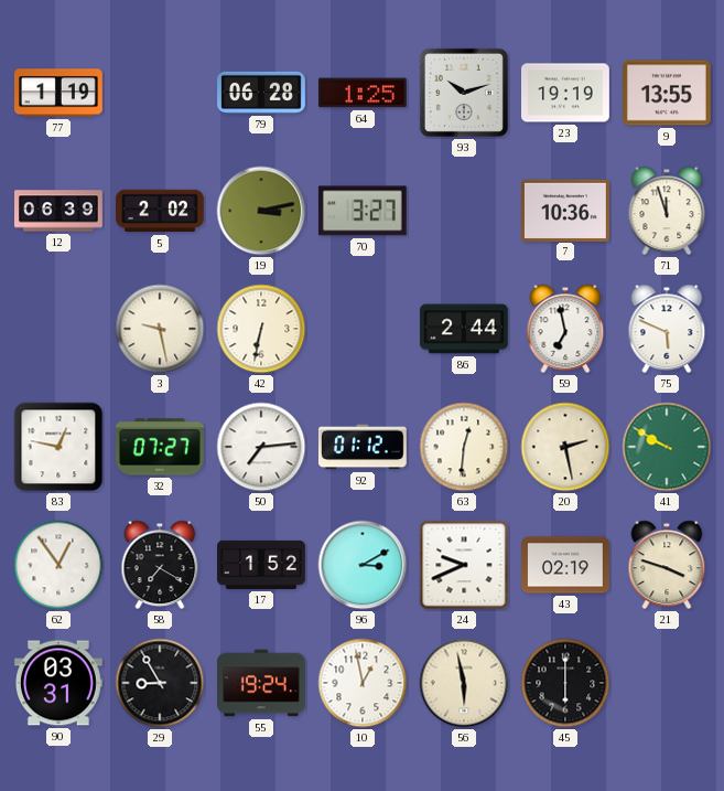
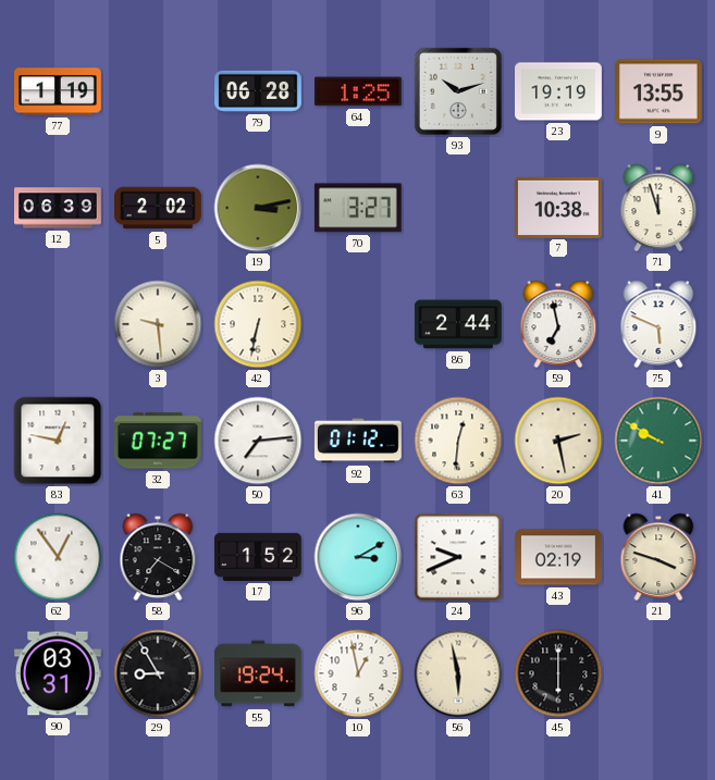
7: 10:36 -> 10:38 (558, 207)
3: 9:28 -> 9:29 (158, 324)
